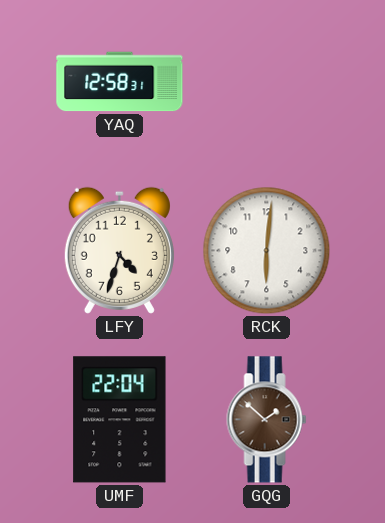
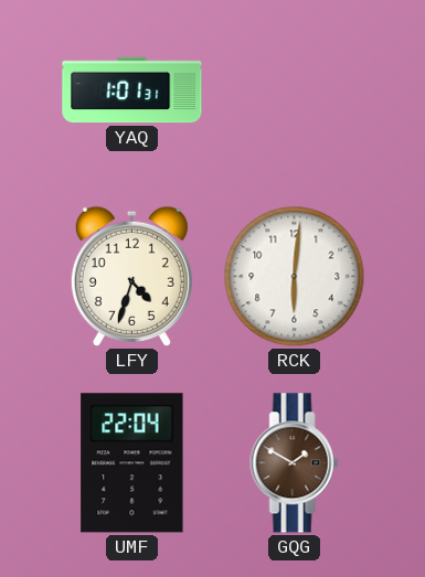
YAQ: 12:58 -> 1:01 (132, 90)
GQG: 1:52 -> 1:50 (295, 463)
